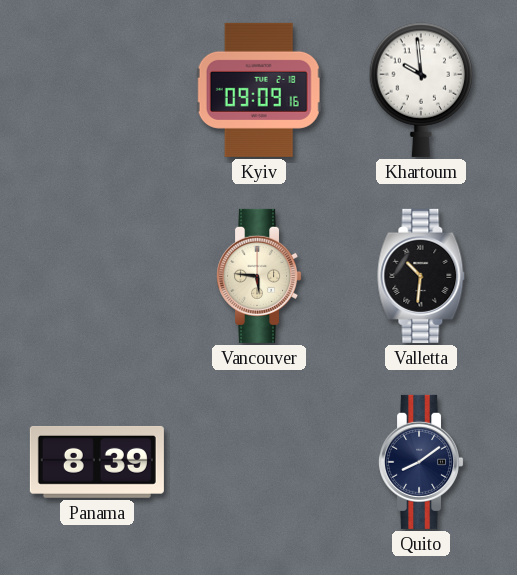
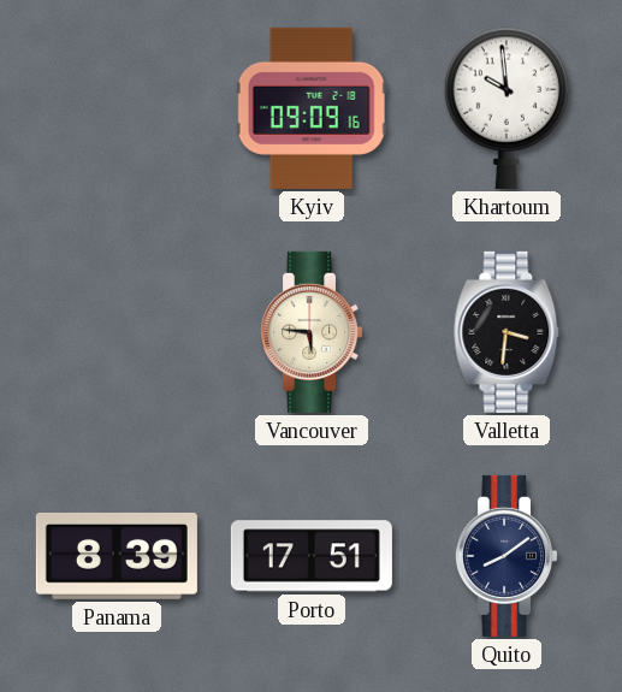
Valletta: 10:31 -> 3:31 (507, 332)
Porto: none -> 17:51 (312, 556)
